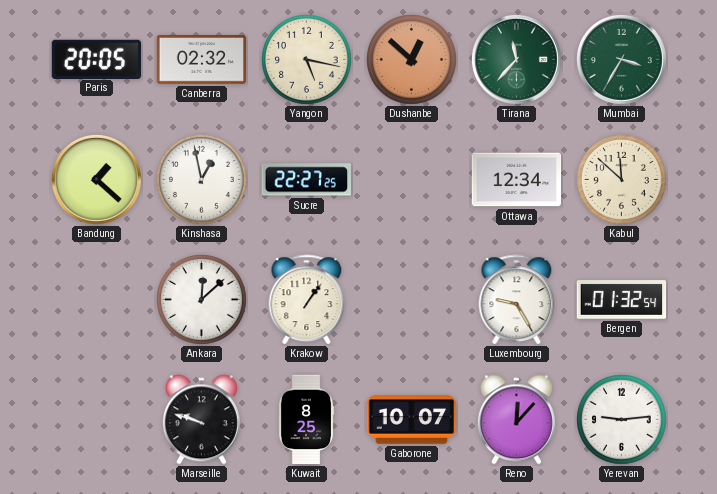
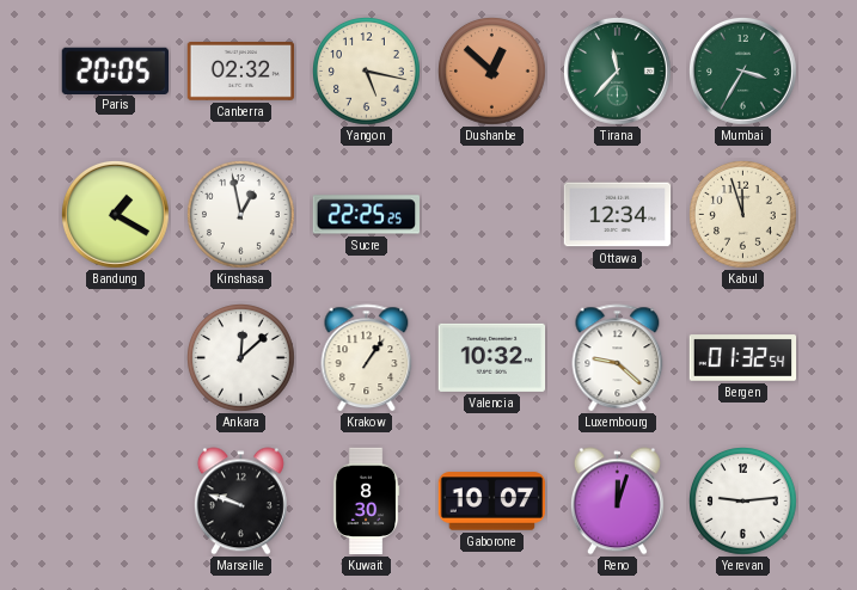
Bandung: 1:22 -> 1:20 (116, 215)
Sucre: 22:27 -> 22:25 (367, 215)
Kabul: 11:52 -> 11:57 (743, 215)
Valencia: none -> 10:32 (492, 357)
Luxembourg: 9:25 -> 9:22 (618, 358)
Kuwait: 8:25 -> 8:30 (366, 502)
Reno: 12:07 -> 12:03 (617, 502)
